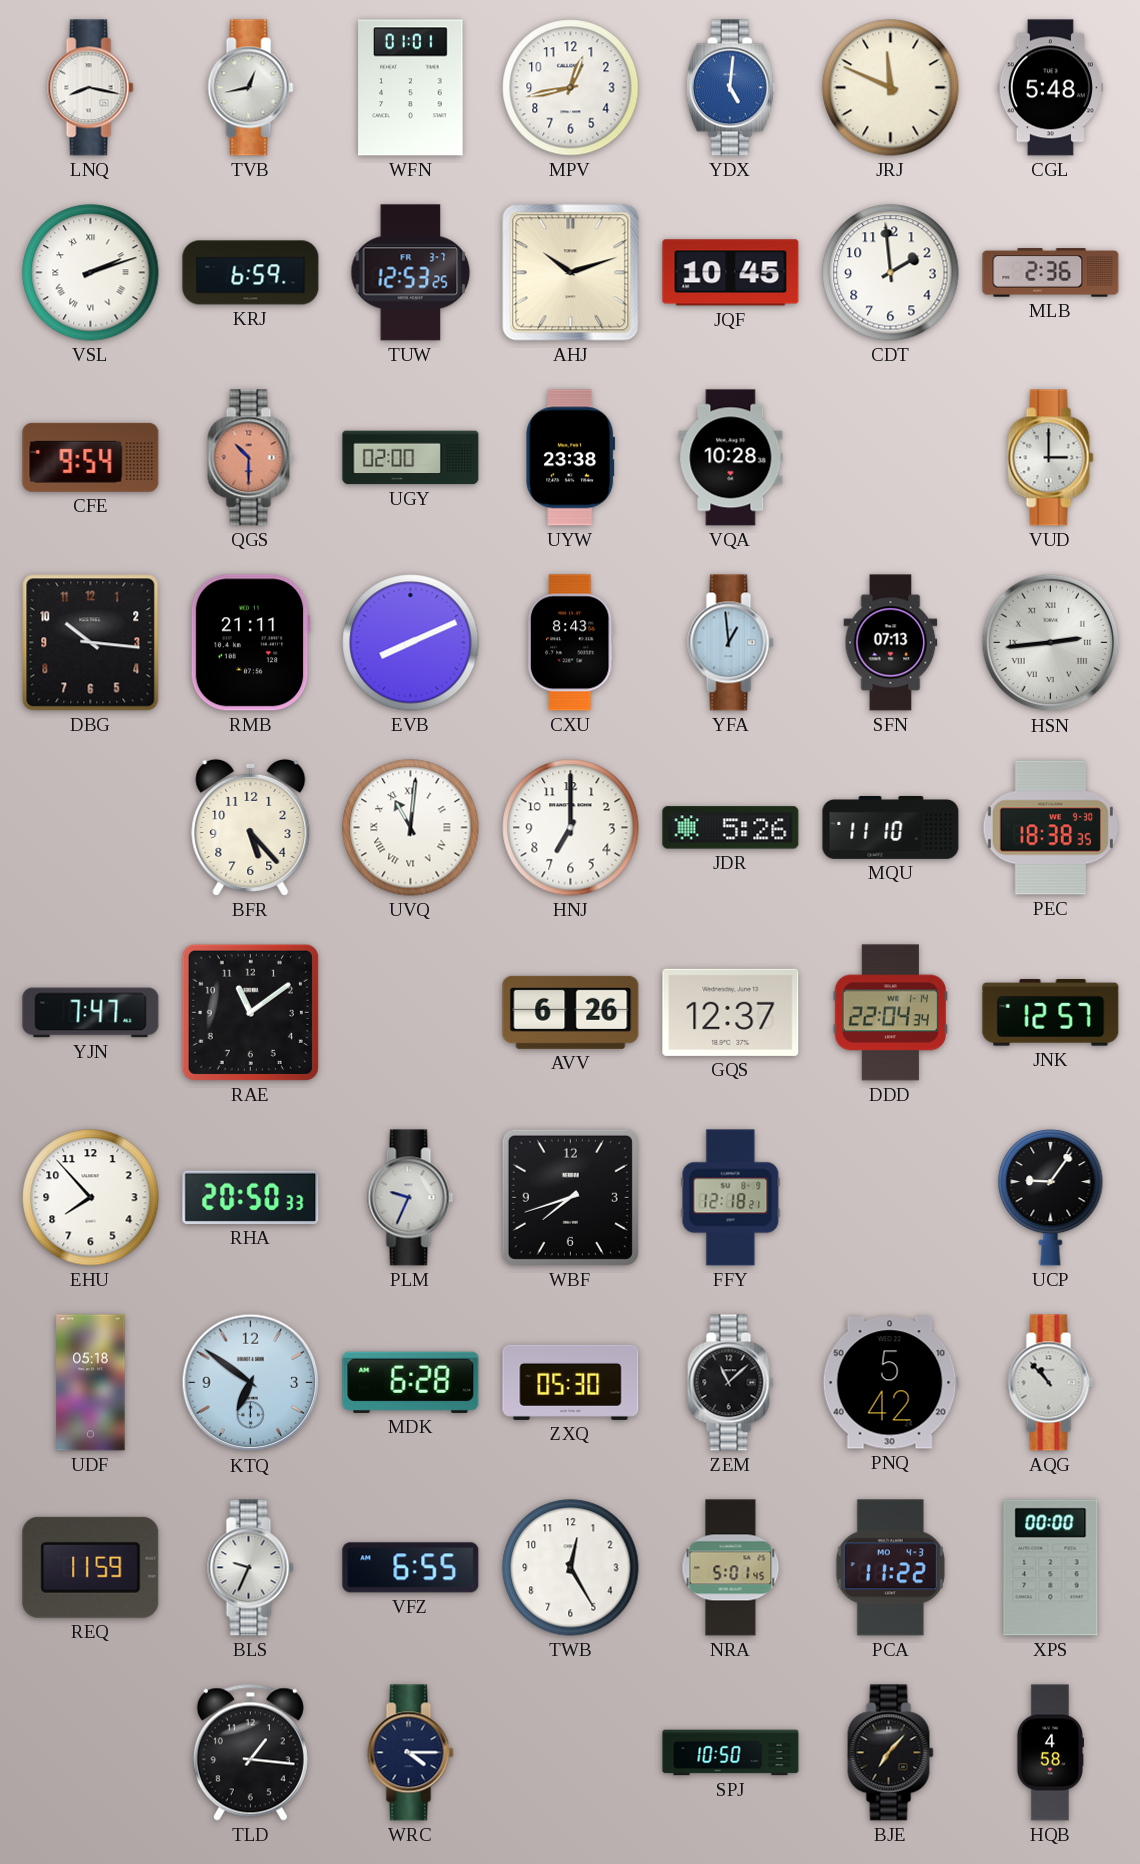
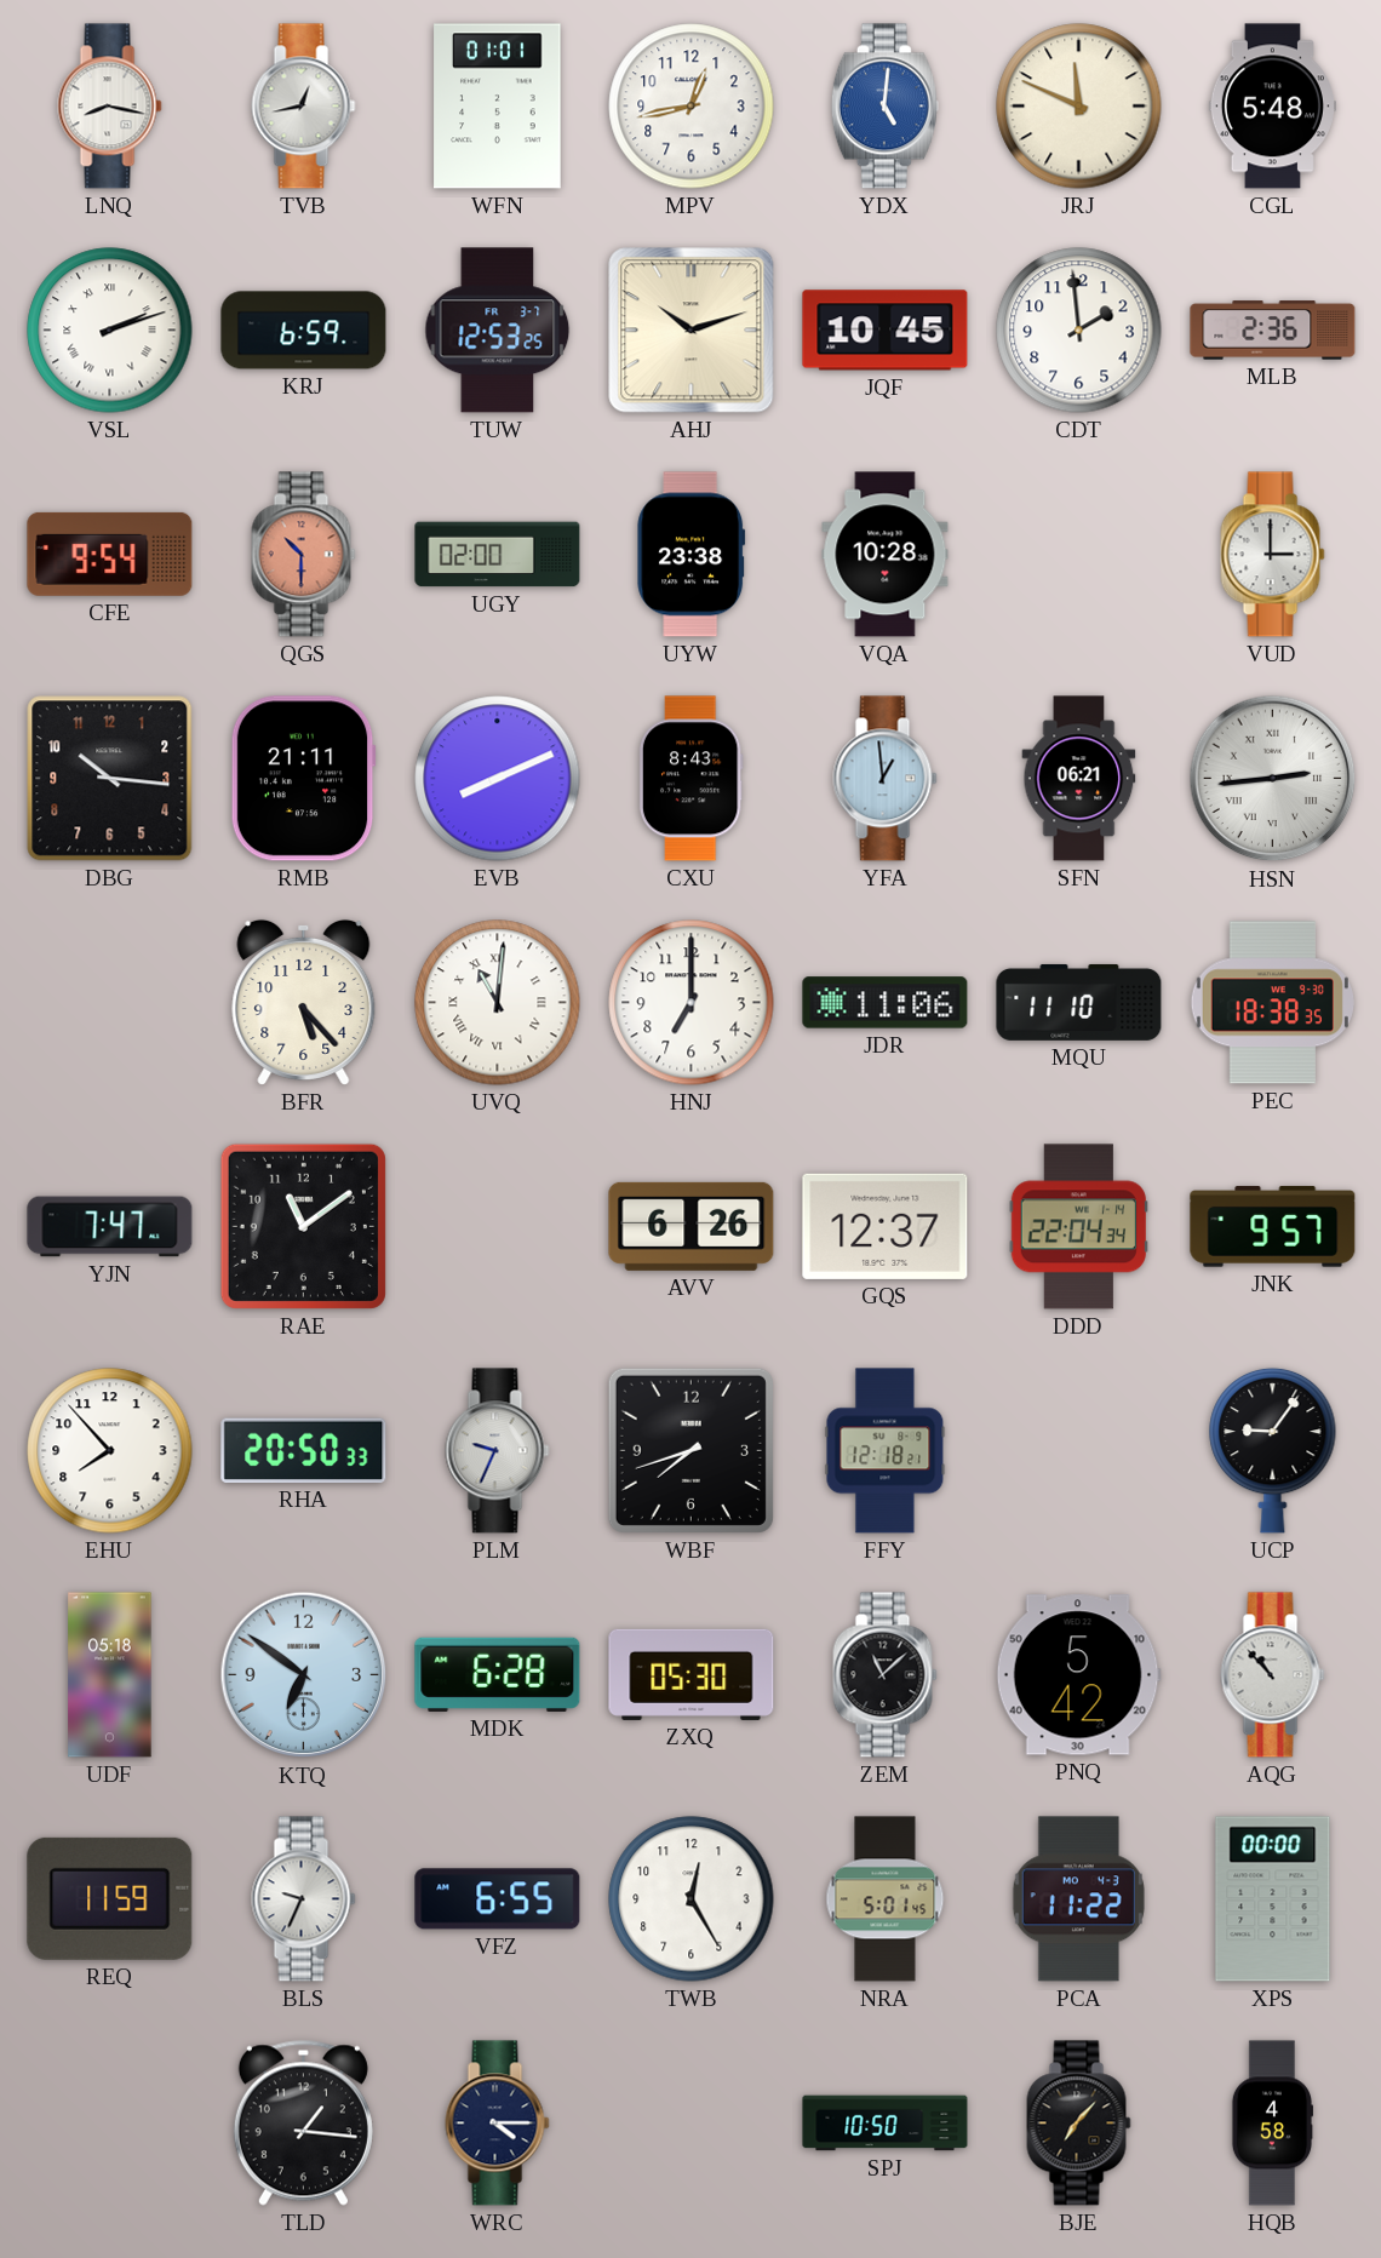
SFN: 07:13 -> 06:21 (1079, 779)
JDR: 5:26 -> 11:06 (886, 1003)
JNK: 12:57 -> 9:57 (1273, 1227)
